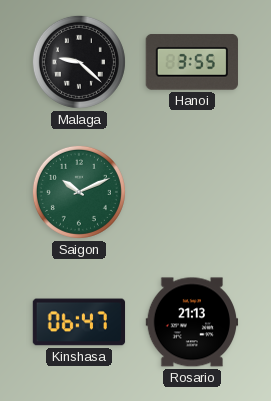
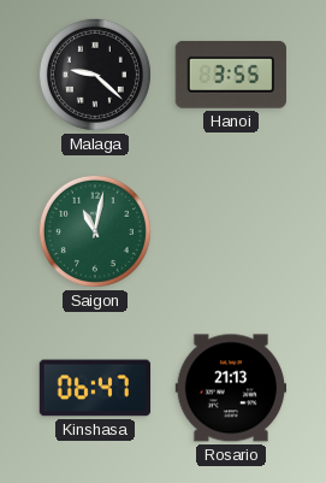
Saigon: 10:11 -> 11:02 (95, 231)
